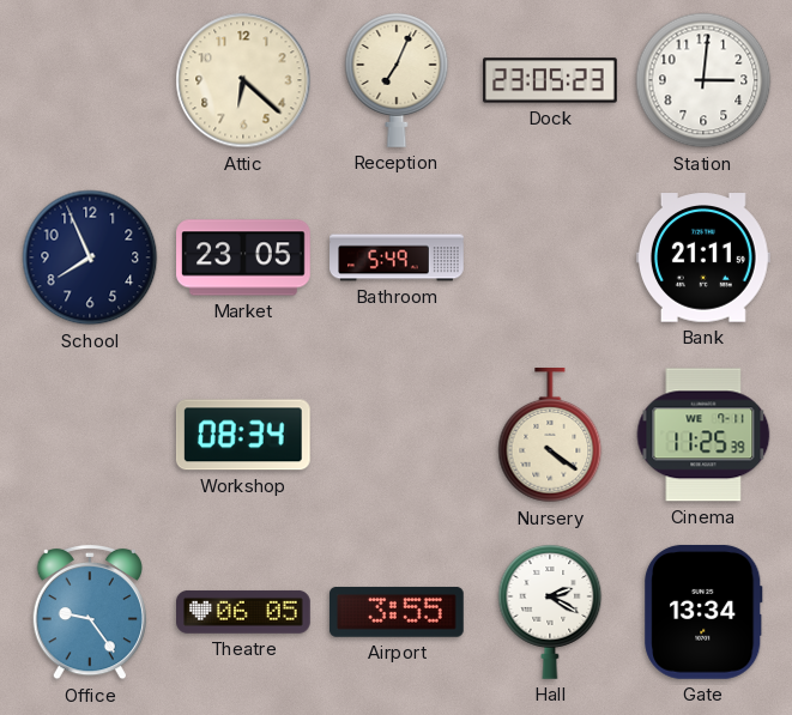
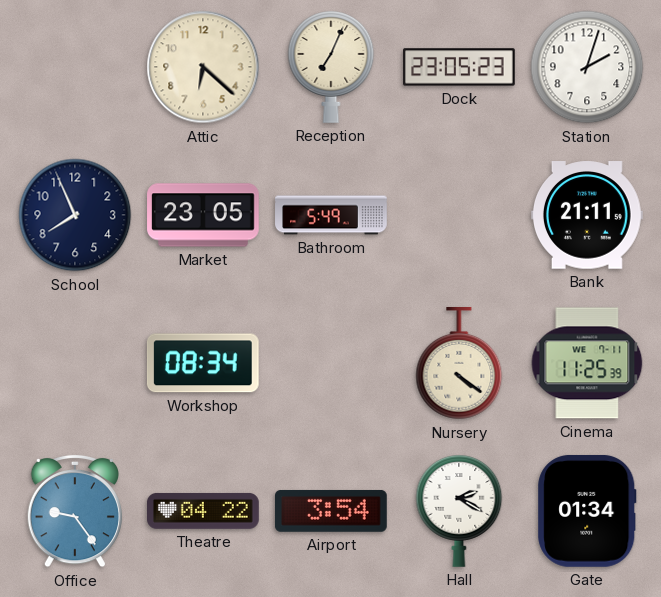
Station: 3:01 -> 2:03 (587, 67)
Theatre: 06:05 -> 04:22 (204, 511)
Airport: 3:55 -> 3:54 (331, 511)
Gate: 13:34 -> 01:34 (587, 511)
